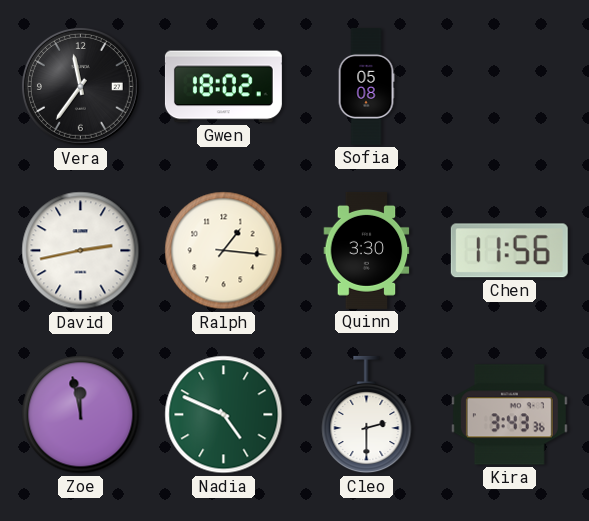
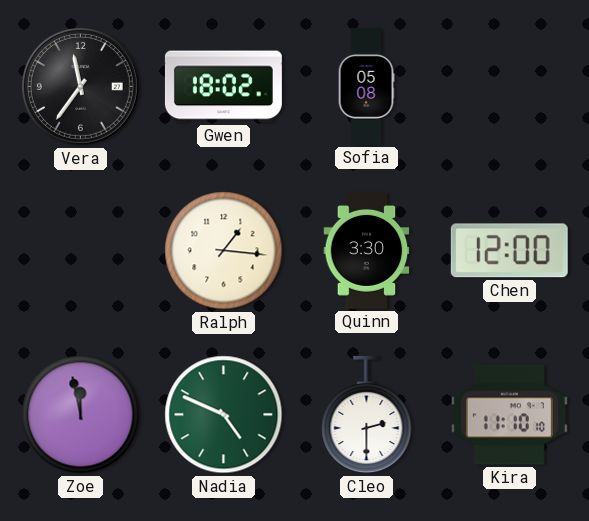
David: 2:43 -> none (81, 251)
Chen: 11:56 -> 12:00 (509, 251)
Kira: 3:43 -> 11:10 (509, 415)
